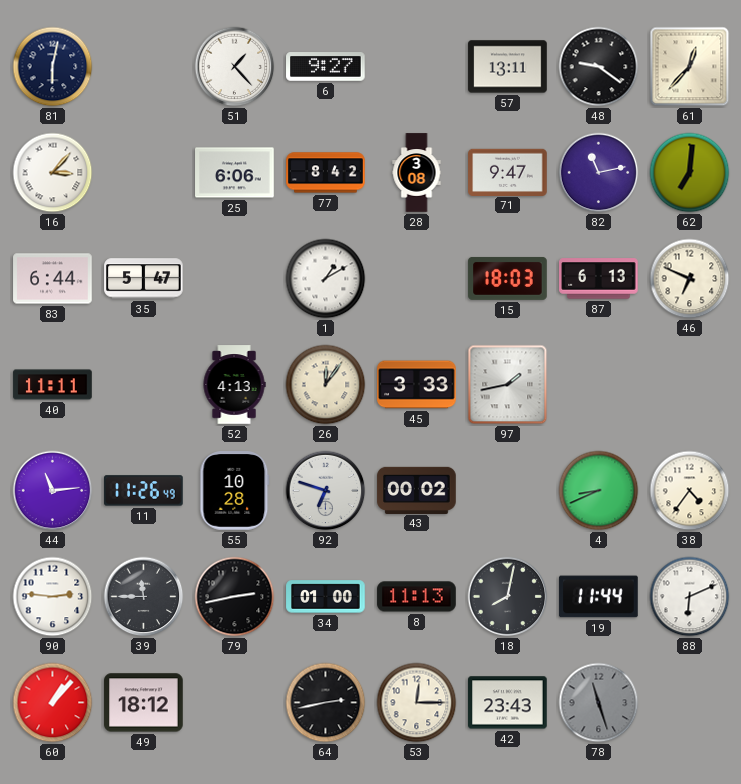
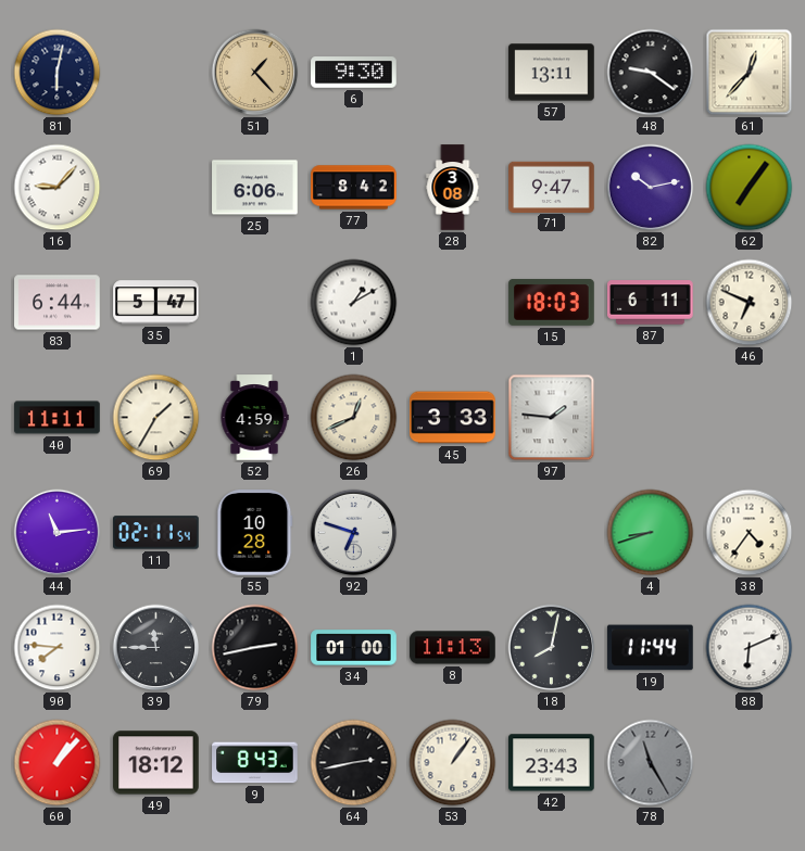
51 dial: white -> champagne (255, 73)
6: 9:27 -> 9:30 (354, 73)
16: 3:07 -> 9:07 (58, 188)
82: 11:13 -> 10:13 (651, 188)
62: 7:01 -> 7:06 (750, 188)
87: 6:13 -> 6:11 (651, 303)
69: none -> 1:35 (156, 418)
52: 4:13 -> 4:59 (254, 418)
26: 12:06 -> 12:41 (354, 418)
97: 1:43 -> 1:46 (552, 418)
11: 11:26 -> 02:11 (156, 533)
43: 00:02 -> none (417, 490)
4: 8:41 -> 8:42 (651, 533)
90: 2:46 -> 7:46 (58, 648)
9: none -> 8:43 (255, 763)
53: 12:15 -> 1:06 (453, 763)
78: 11:27 -> 11:25 (651, 763)
